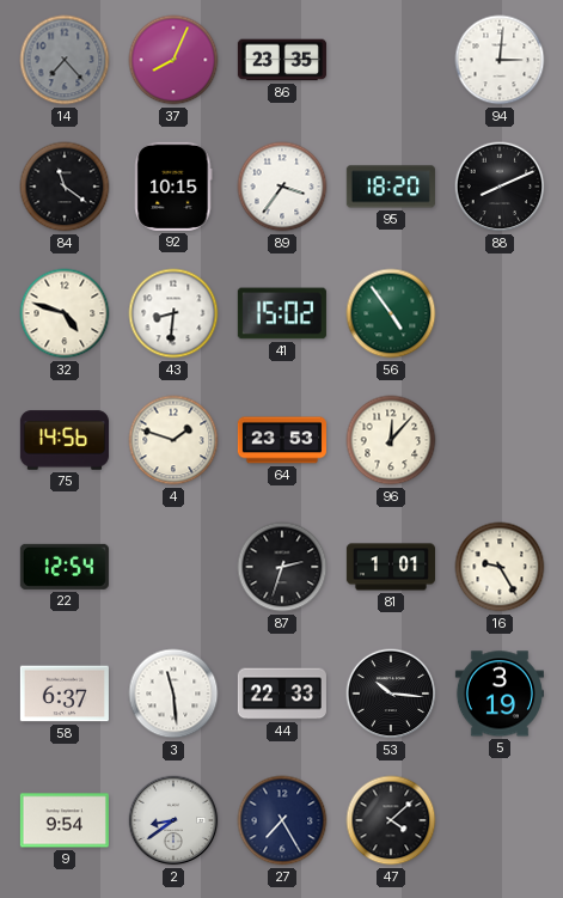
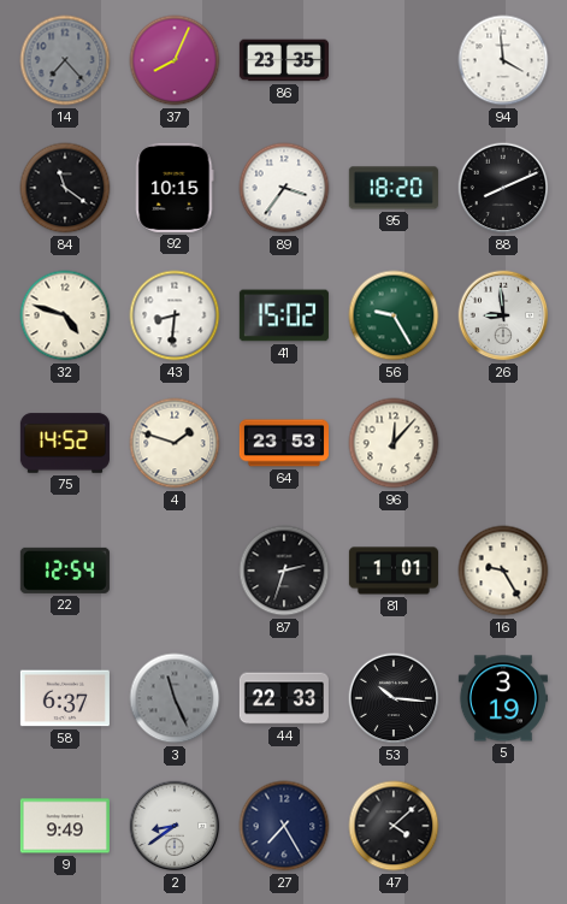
94: 3:01 -> 3:59 (503, 60)
56: 4:54 -> 9:25 (394, 315)
26: none -> 8:59 (503, 315)
75: 14:56 -> 14:52 (65, 443)
3: 11:29 -> 11:26 (175, 698)
3 dial: white -> grey (175, 698)
9: 9:54 -> 9:49 (65, 826)
